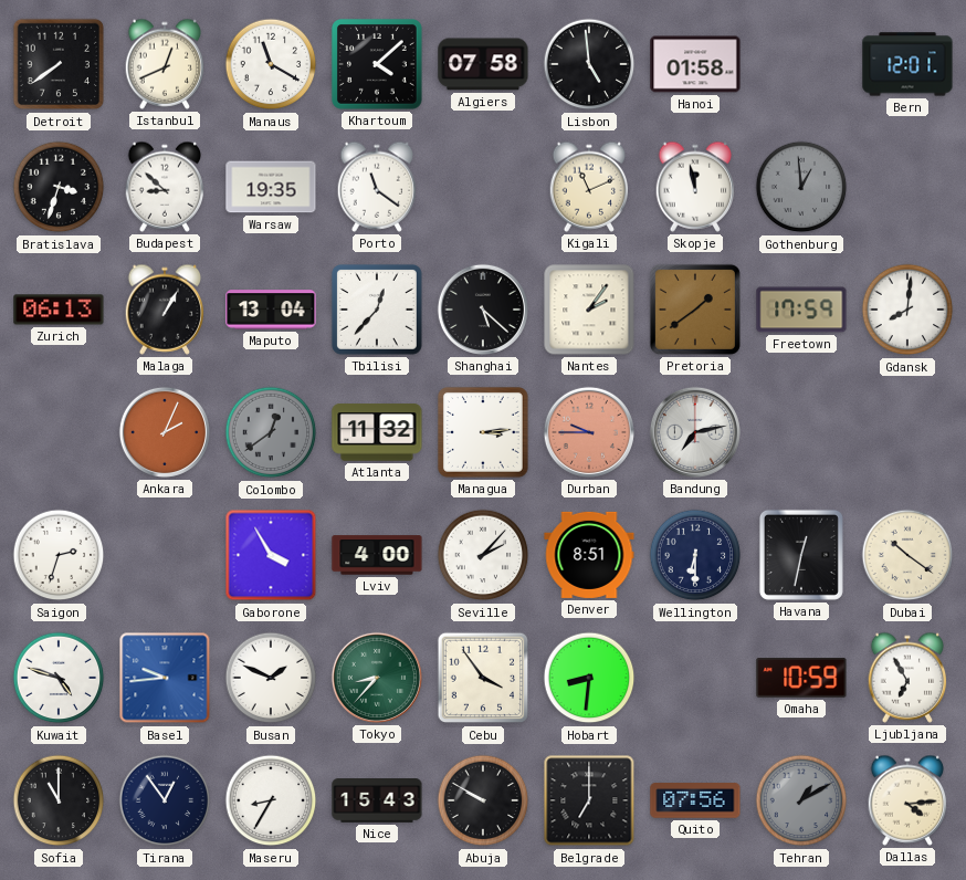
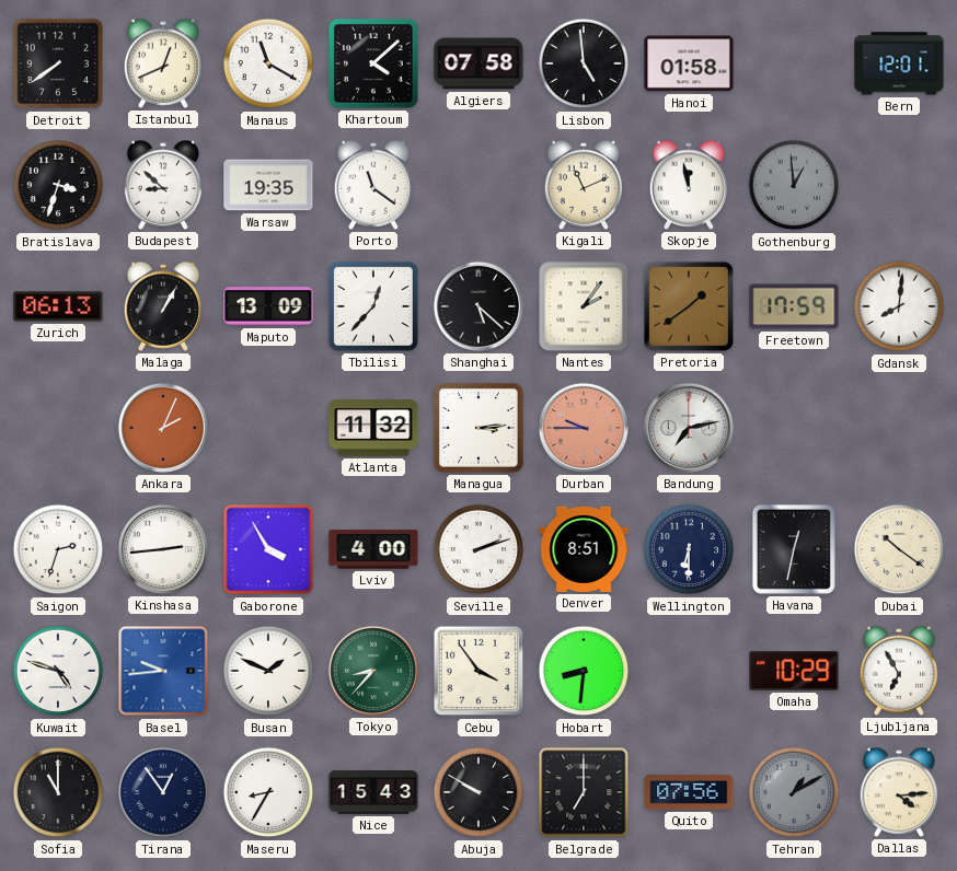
Maputo: 13:04 -> 13:09 (268, 306)
Colombo: 12:39 -> none (271, 432)
Kinshasa: none -> 2:44 (163, 549)
Seville: 2:07 -> 2:12 (479, 549)
Omaha: 10:59 -> 10:29 (794, 672)
